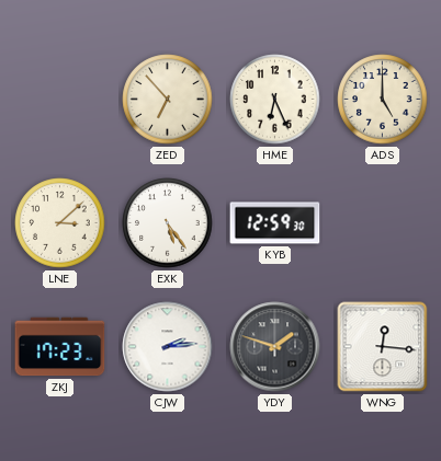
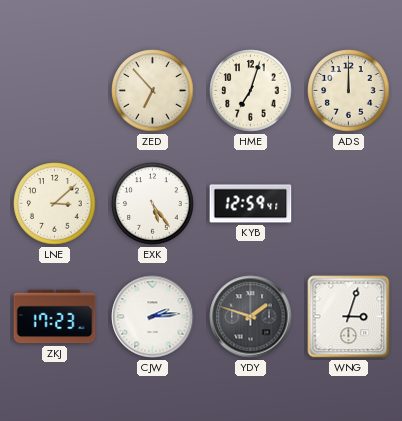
HME: 6:26 -> 7:03 (251, 91)
ADS: 5:00 -> 12:00 (349, 91)
KYB: 12:59:30 -> 12:59:41 (251, 204)
WNG: 12:16 -> 3:03 (349, 317)
